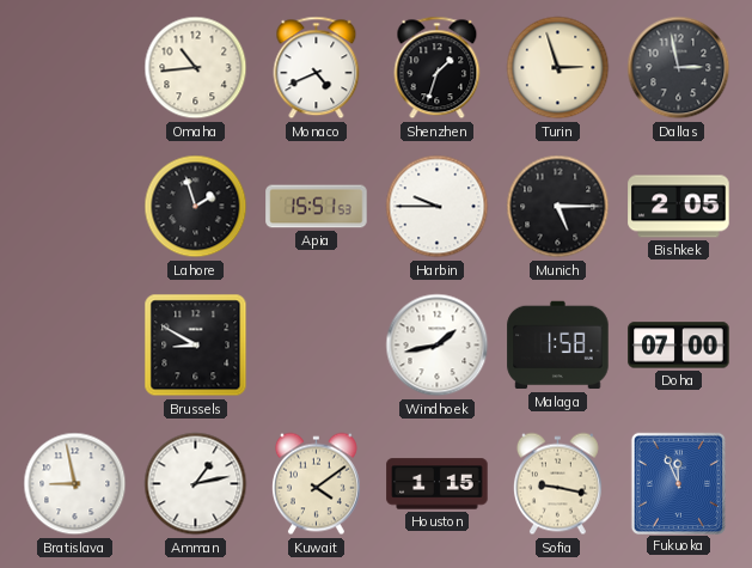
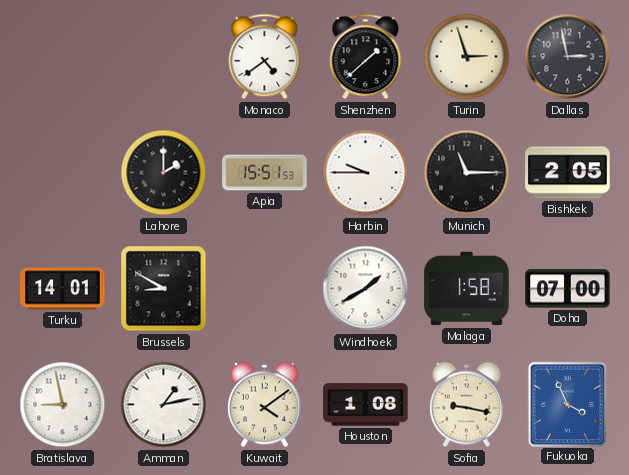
Omaha: 10:44 -> none (196, 68)
Monaco: 4:41 -> 4:39 (265, 57)
Shenzhen: 1:33 -> 1:38 (366, 57)
Lahore: 1:57 -> 2:00 (164, 173)
Munich: 5:15 -> 11:15 (467, 173)
Turku: none -> 14:01 (63, 289)
Windhoek: 1:43 -> 1:40 (366, 289)
Houston: 1:15 -> 1:08 (366, 405)
Fukuoka: 11:56 -> 3:56 (567, 404)
